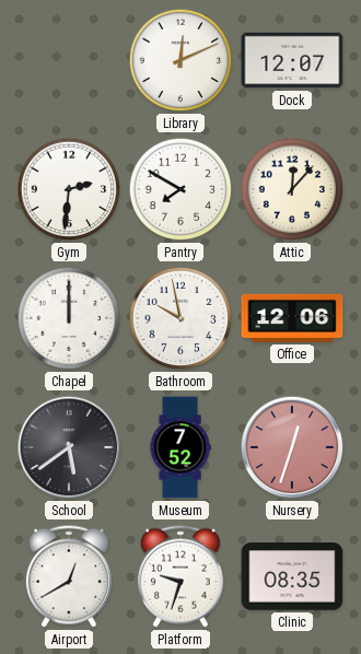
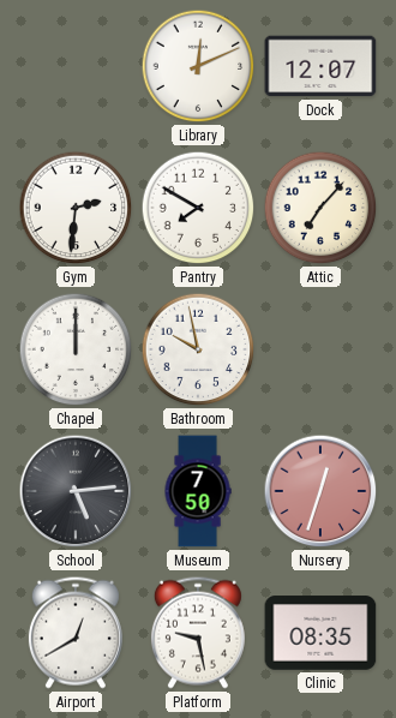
Attic: 12:07 -> 7:07 (320, 208)
Office: 12:06 -> none (292, 318)
School: 5:39 -> 5:14 (76, 491)
Museum: 7:52 -> 7:50 (198, 491)
Platform: 9:33 -> 9:28 (198, 633)
